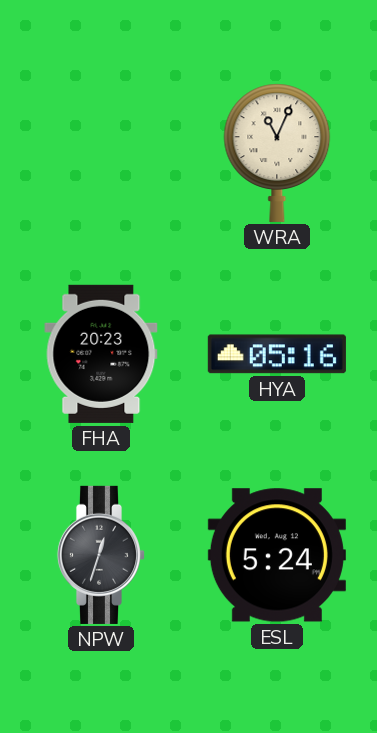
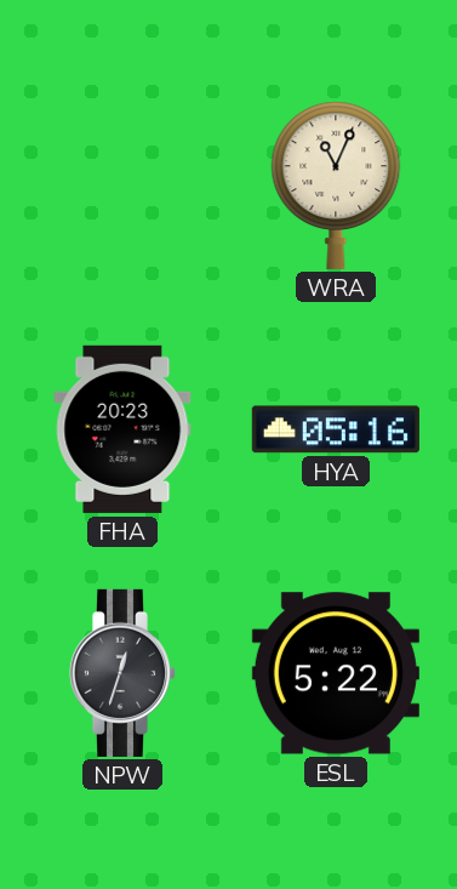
ESL: 5:24 -> 5:22 (336, 673)
